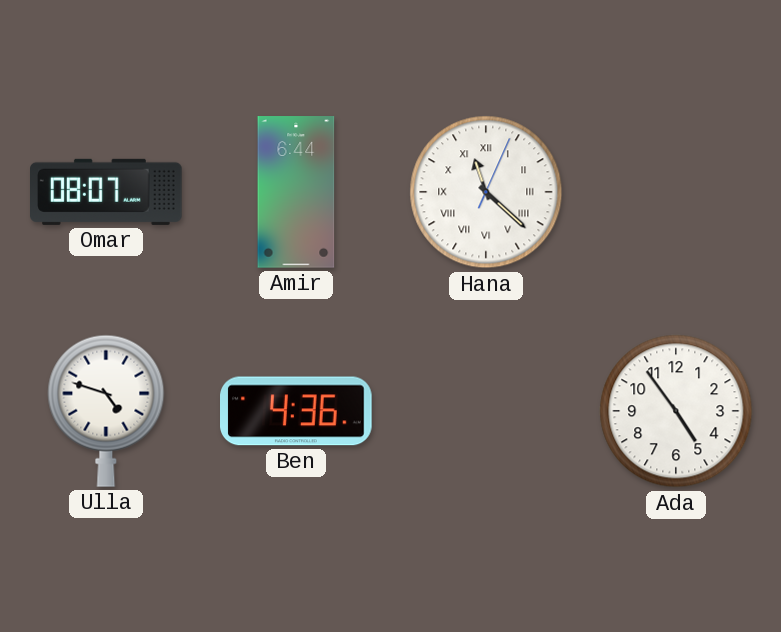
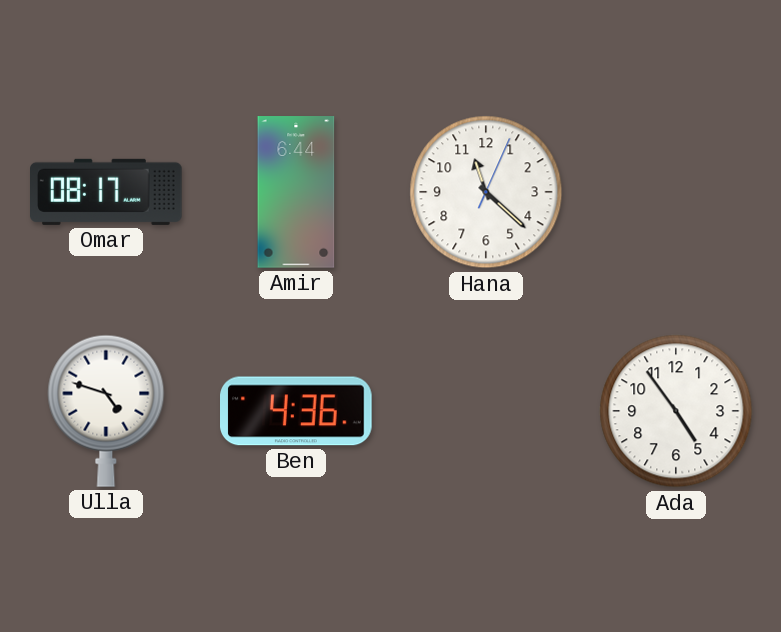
Omar: 08:07 -> 08:17 (107, 192)
Hana numerals: Roman -> Arabic (486, 192)
